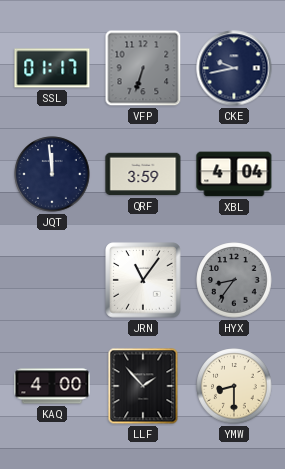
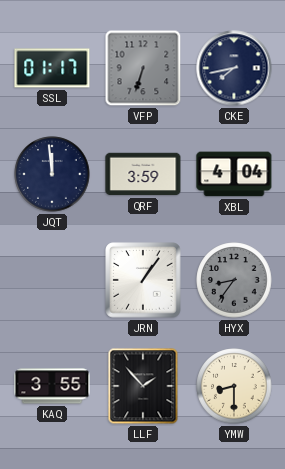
CKE: 9:43 -> 7:43 (234, 68)
JRN: 11:06 -> 1:06 (143, 280)
KAQ: 4:00 -> 3:55 (52, 386)
